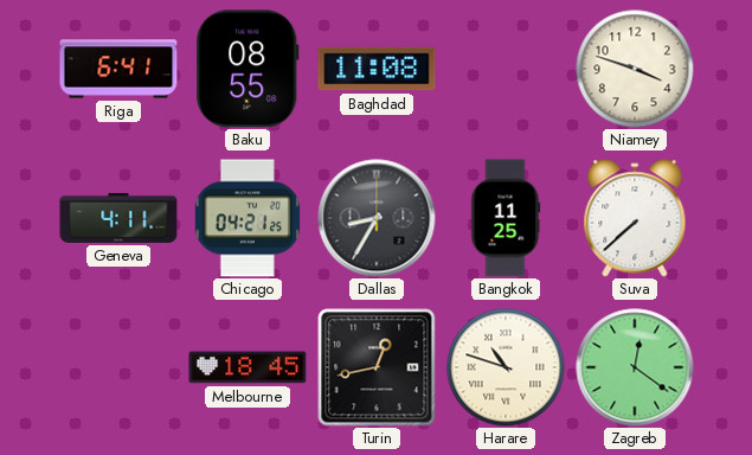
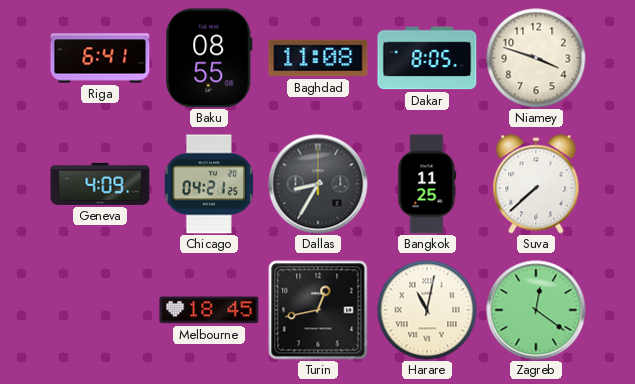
Dakar: none -> 8:05 (427, 58)
Geneva: 4:11 -> 4:09 (100, 184)
Harare: 10:48 -> 11:02 (427, 310)
